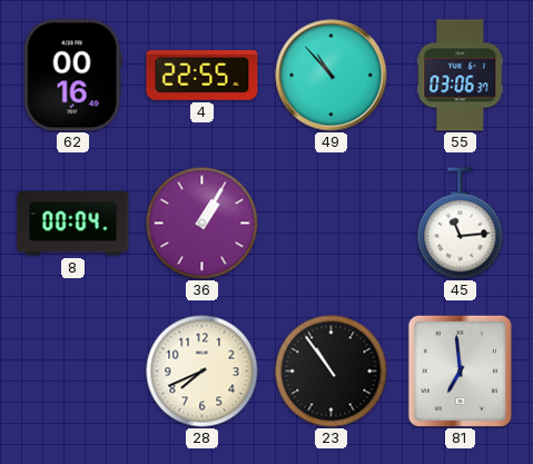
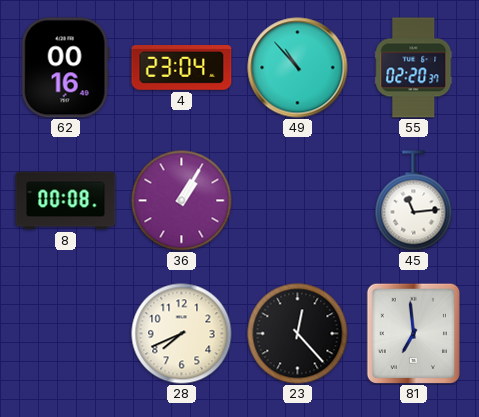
4: 22:55 -> 23:04 (182, 68)
55: 03:06 -> 02:20 (414, 68)
8: 00:04 -> 00:08 (66, 201)
23: 10:54 -> 12:23 (298, 334)
